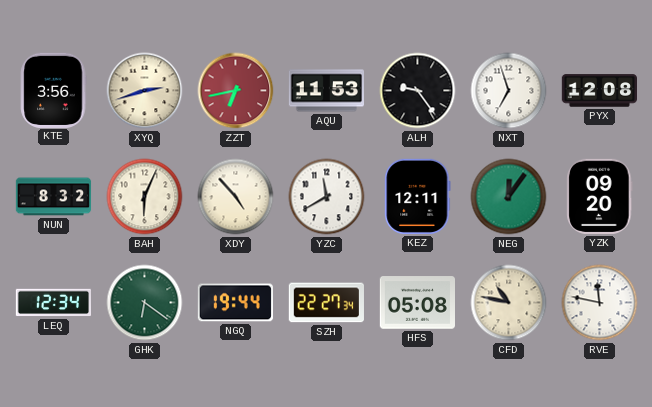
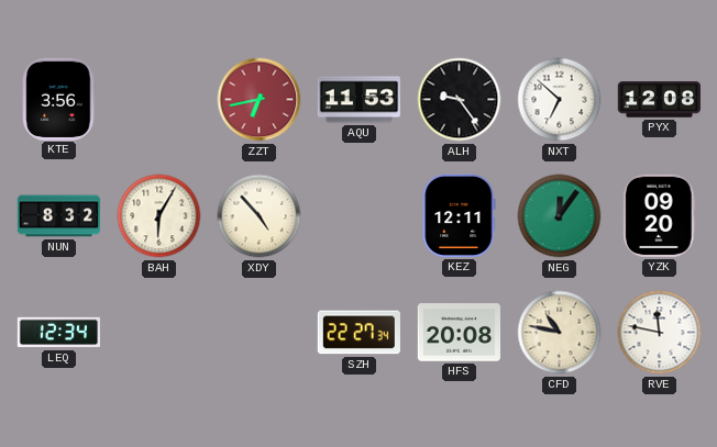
XYQ: 2:42 -> none (145, 91)
NXT: 6:57 -> 6:52 (560, 100)
BAH: 6:04 -> 6:05 (159, 216)
YZC: 11:40 -> none (327, 197)
GHK: 6:21 -> none (145, 303)
NGQ: 19:44 -> none (235, 303)
HFS: 05:08 -> 20:08 (459, 333)
